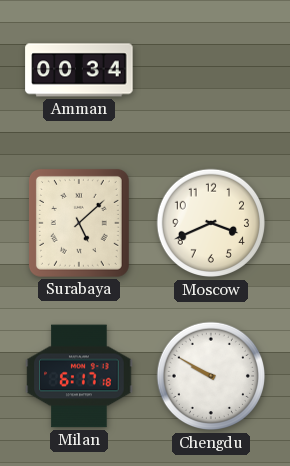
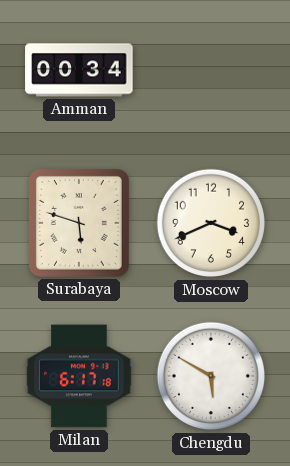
Surabaya: 5:08 -> 5:48 (79, 223)
Chengdu: 9:50 -> 5:50 (211, 376)
